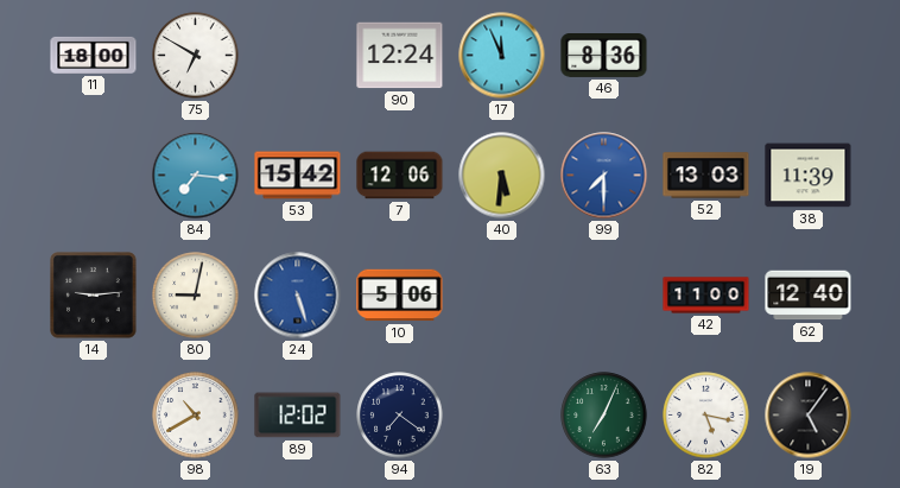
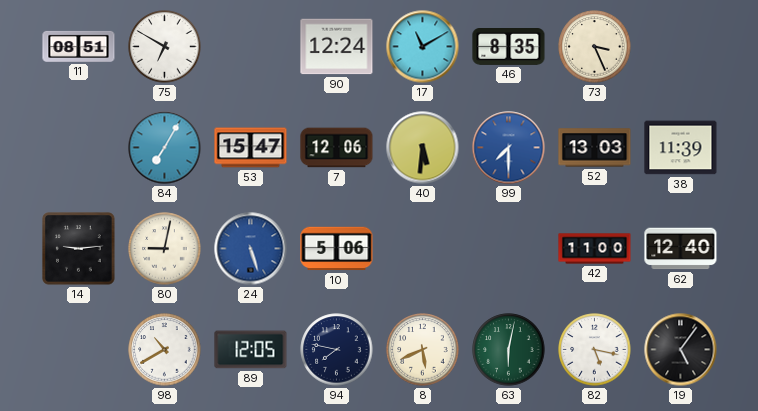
11: 18:00 -> 08:51 (79, 46)
17: 11:56 -> 11:10 (423, 47)
46: 8:36 -> 8:35 (509, 47)
73: none -> 3:26 (595, 47)
84: 7:16 -> 7:05 (165, 148)
53: 15:42 -> 15:47 (251, 148)
89: 12:02 -> 12:05 (251, 350)
94: 7:21 -> 7:47 (337, 350)
8: none -> 5:41 (423, 350)
63: 7:04 -> 6:02 (509, 350)
